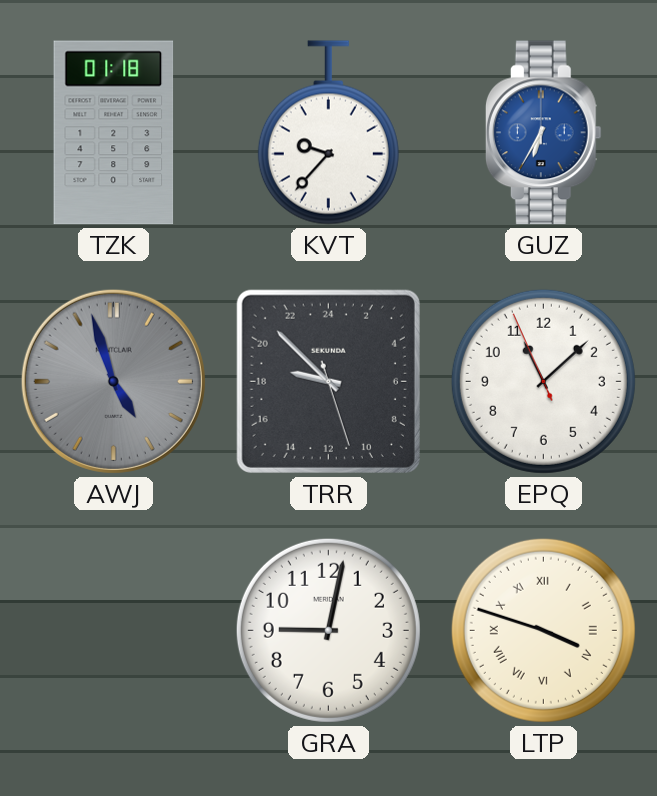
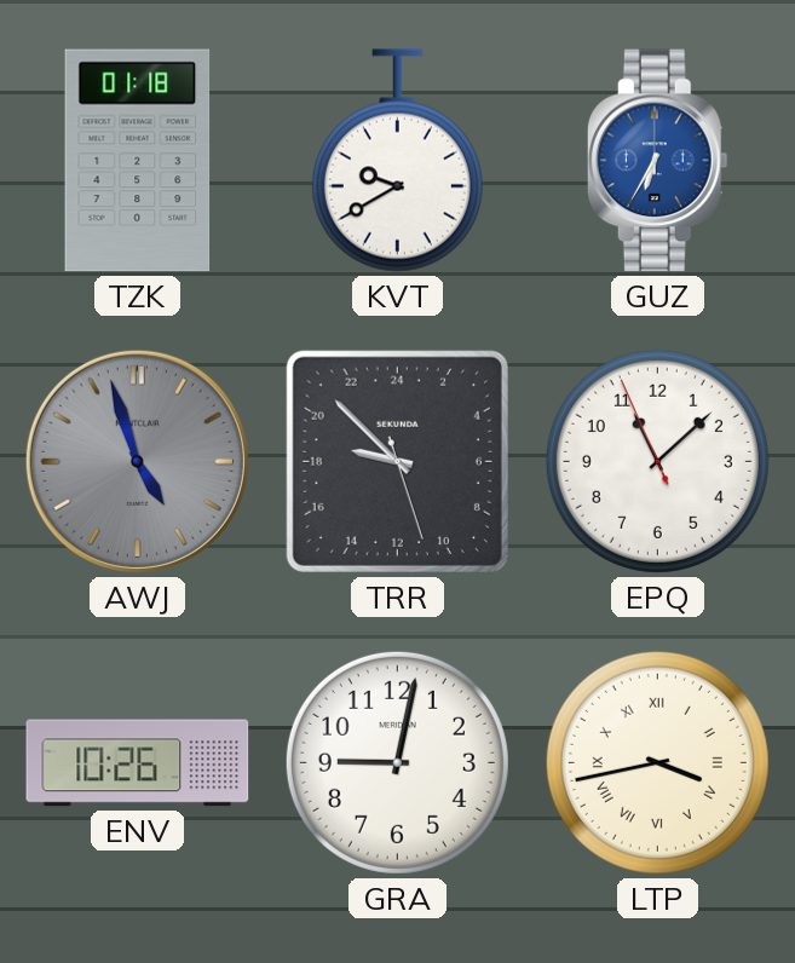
KVT: 9:37 -> 9:40 (397, 161)
ENV: none -> 10:26 (138, 763)
LTP: 3:48 -> 3:43 (657, 762)
